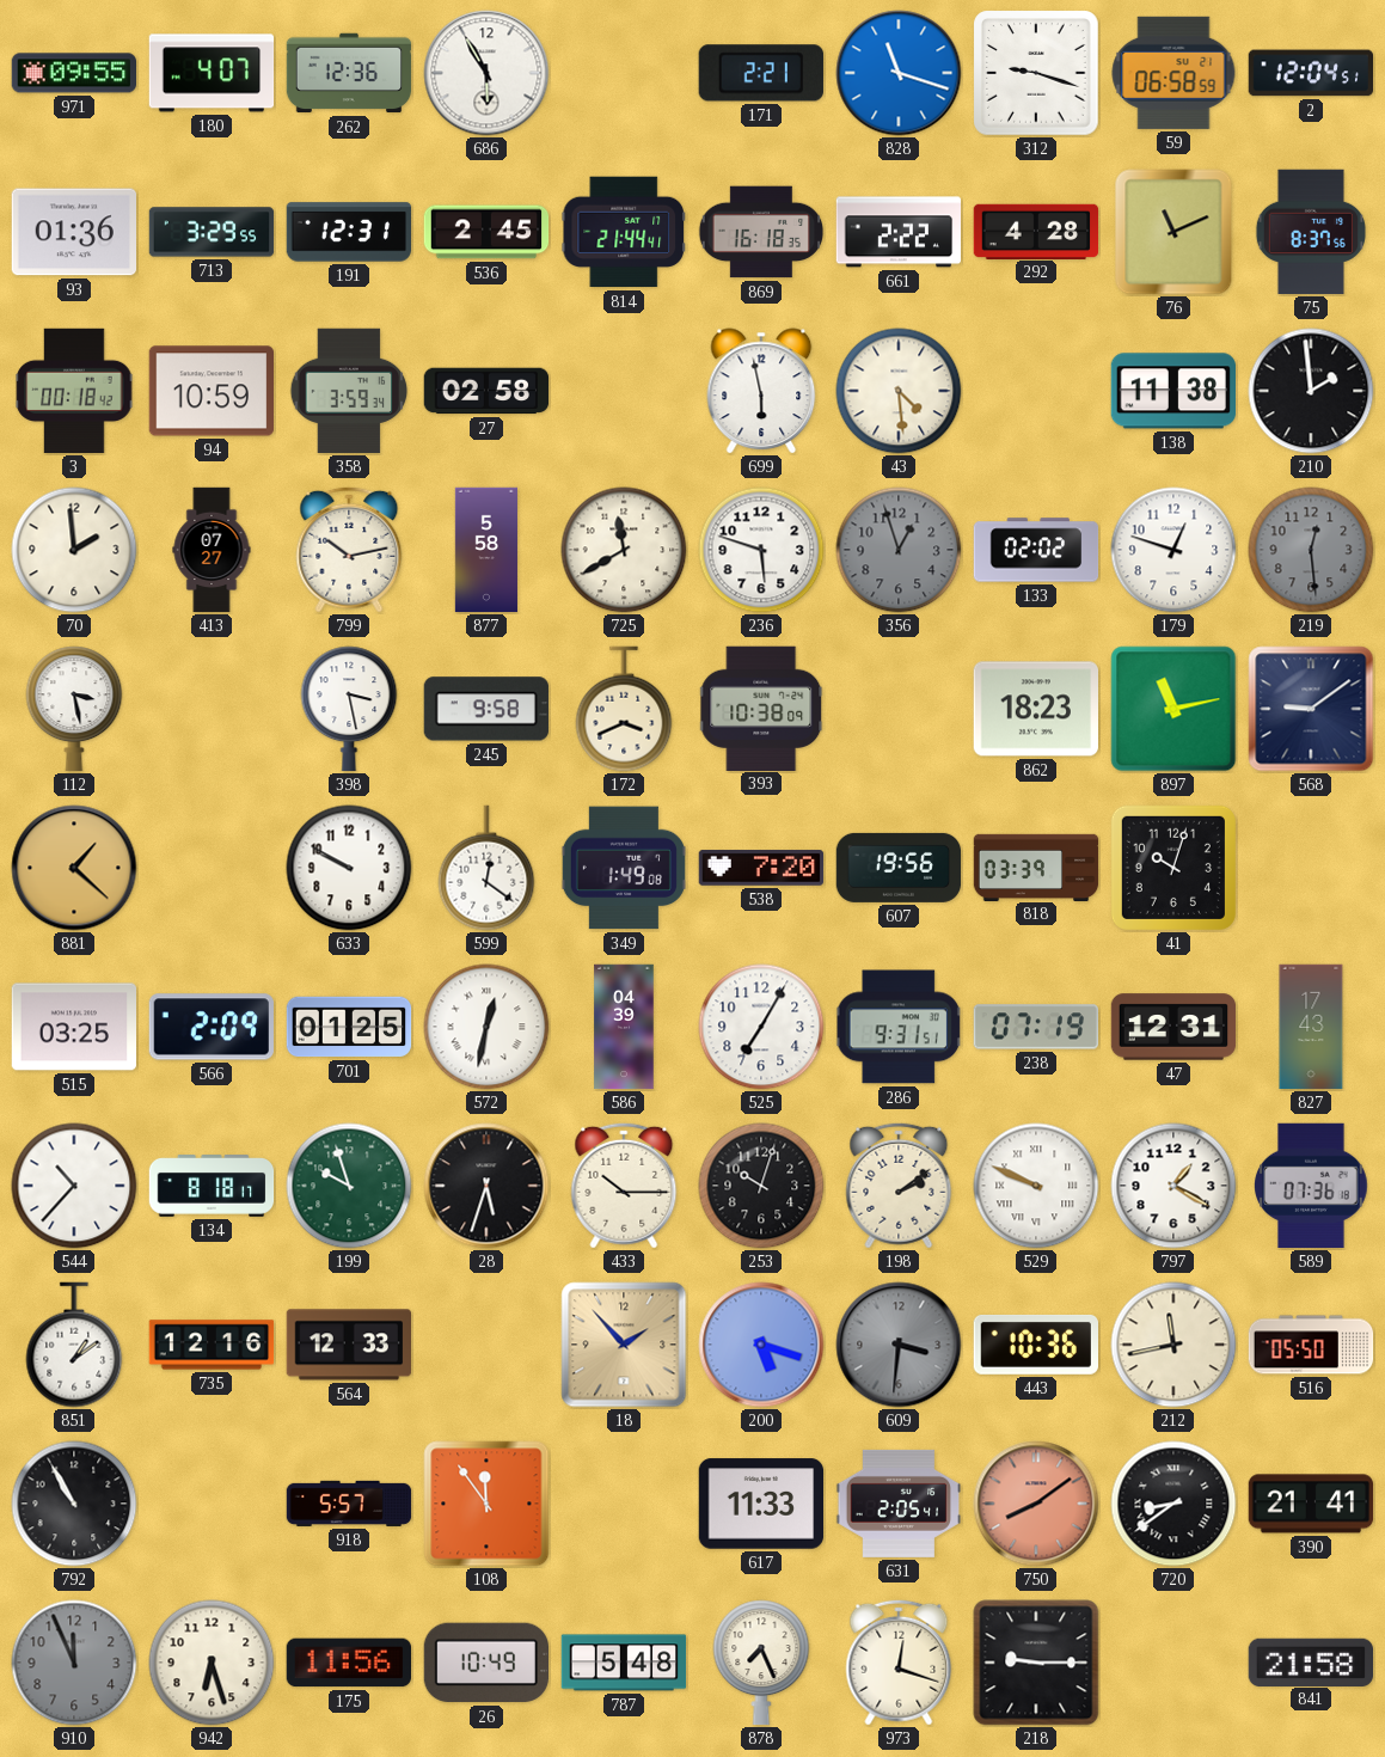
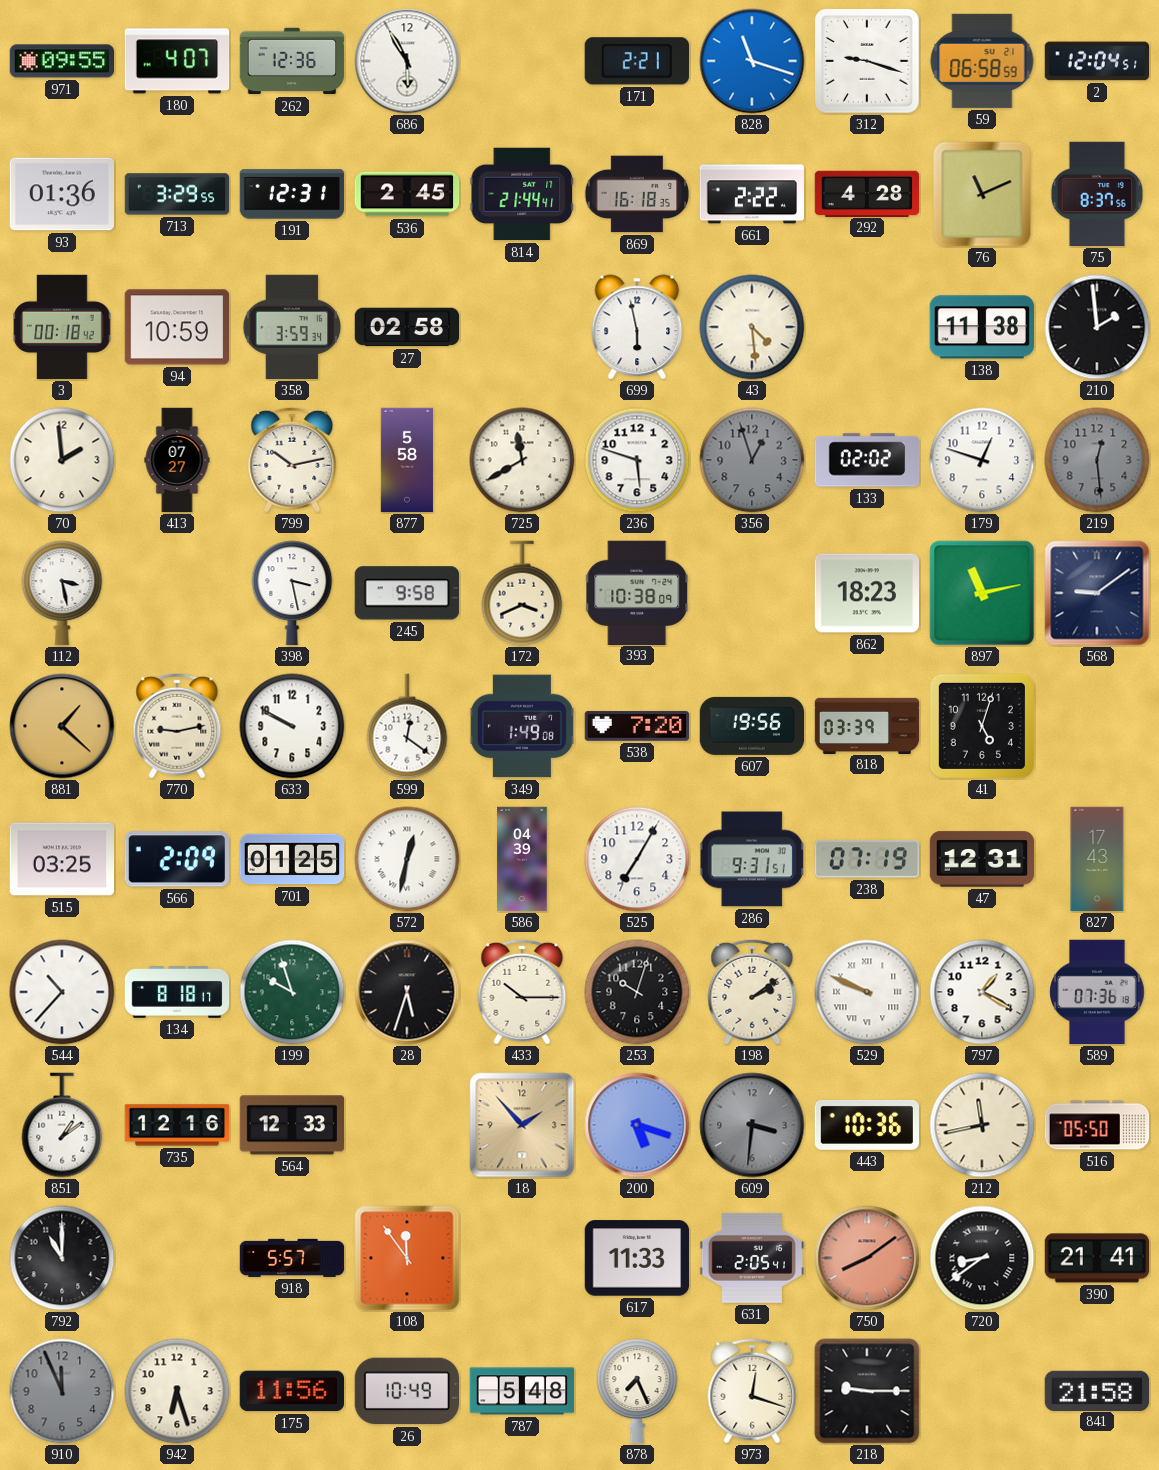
770: none -> 9:13 (177, 726)
41: 10:03 -> 5:03 (982, 726)
792: 10:55 -> 11:00 (62, 1258)
